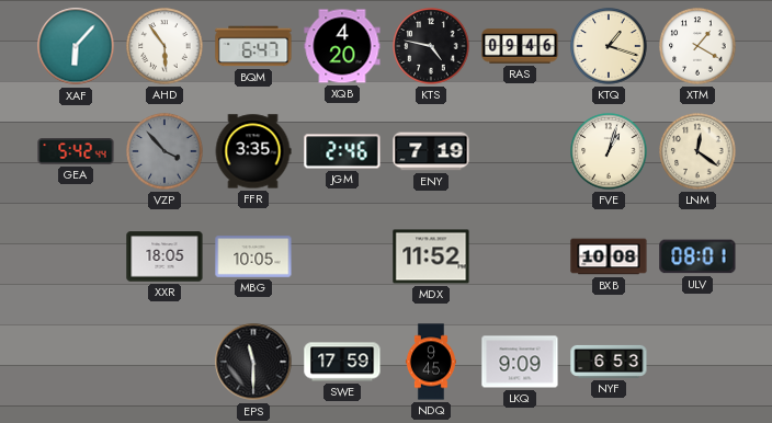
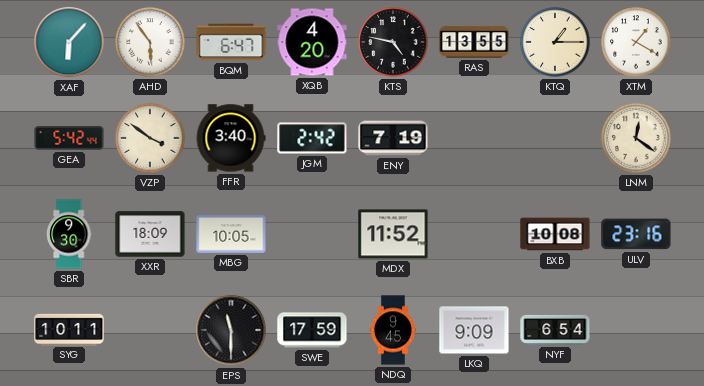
RAS: 09:46 -> 13:55 (474, 42)
KTQ: 1:18 -> 1:15 (555, 42)
VZP: 3:53 -> 3:51 (150, 138)
VZP dial: grey -> cream (150, 138)
FFR: 3:35 -> 3:40 (231, 138)
JGM: 2:46 -> 2:42 (312, 138)
FVE: 1:03 -> none (609, 151)
SBR: none -> 9:30 (69, 234)
XXR: 18:05 -> 18:09 (150, 234)
ULV: 08:01 -> 23:16 (636, 234)
SYG: none -> 10:11 (69, 329)
NYF: 6:53 -> 6:54 (555, 330)
